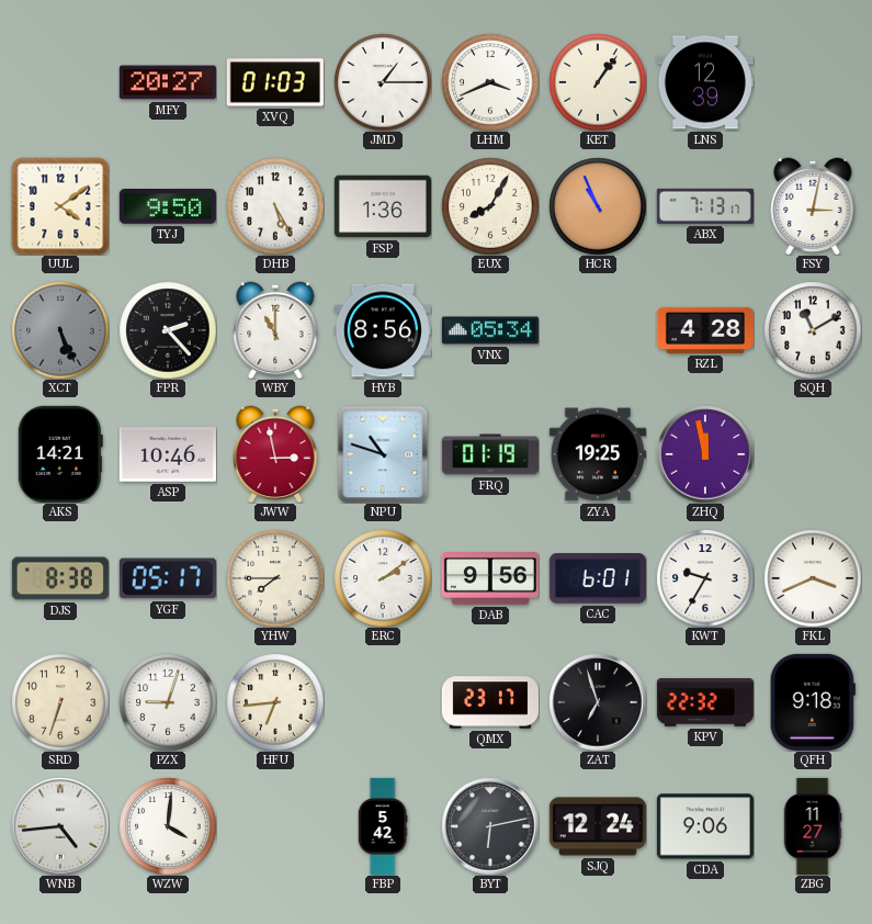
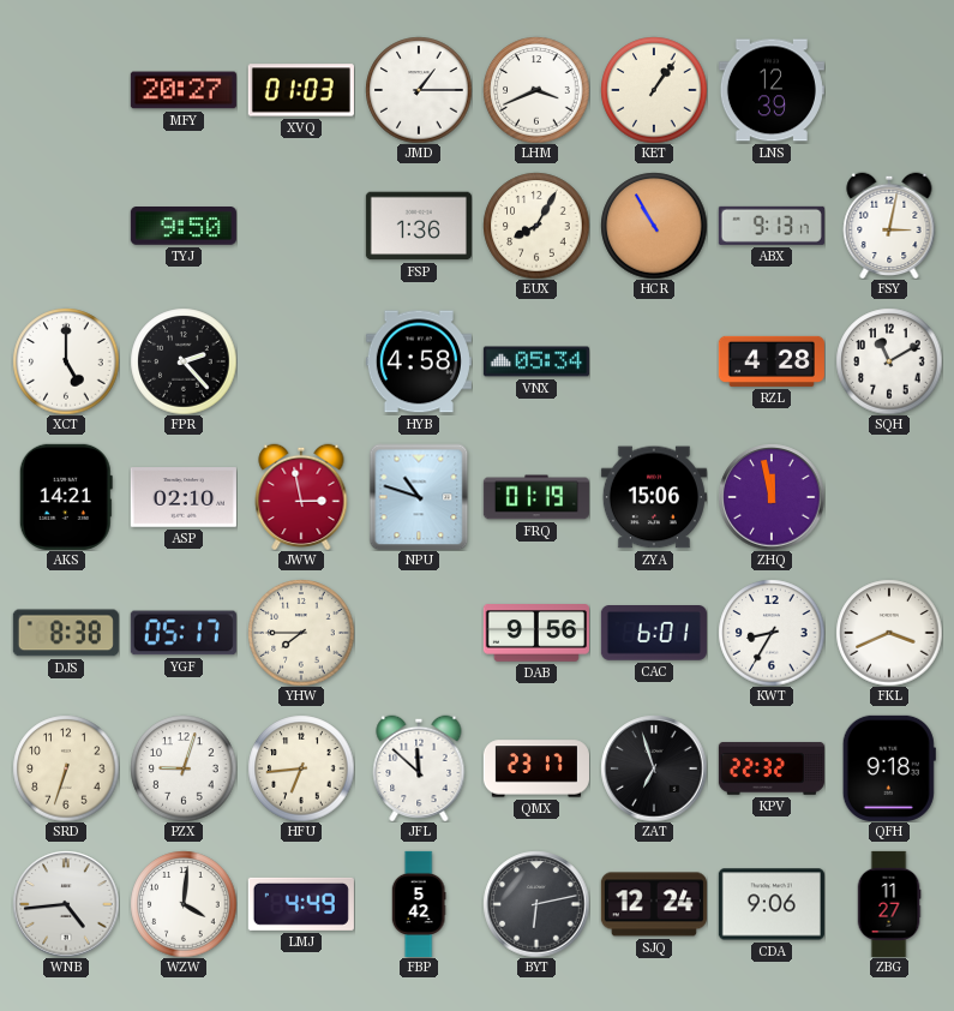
UUL: 4:09 -> none (60, 206)
DHB: 5:25 -> none (275, 206)
HCR: 10:56 -> 10:55 (654, 226)
ABX: 7:13 -> 9:13 (772, 226)
XCT: 5:26 -> 5:00 (66, 361)
XCT dial: grey -> white (66, 361)
WBY: 11:00 -> none (275, 330)
HYB: 8:56 -> 4:58 (419, 361)
ASP: 10:46 -> 02:10 (184, 497)
ZYA: 19:25 -> 15:06 (654, 497)
ERC: 2:09 -> none (383, 578)
KWT: 9:35 -> 8:35 (772, 633)
JFL: none -> 11:52 (419, 768)
LMJ: none -> 4:49 (301, 904)
